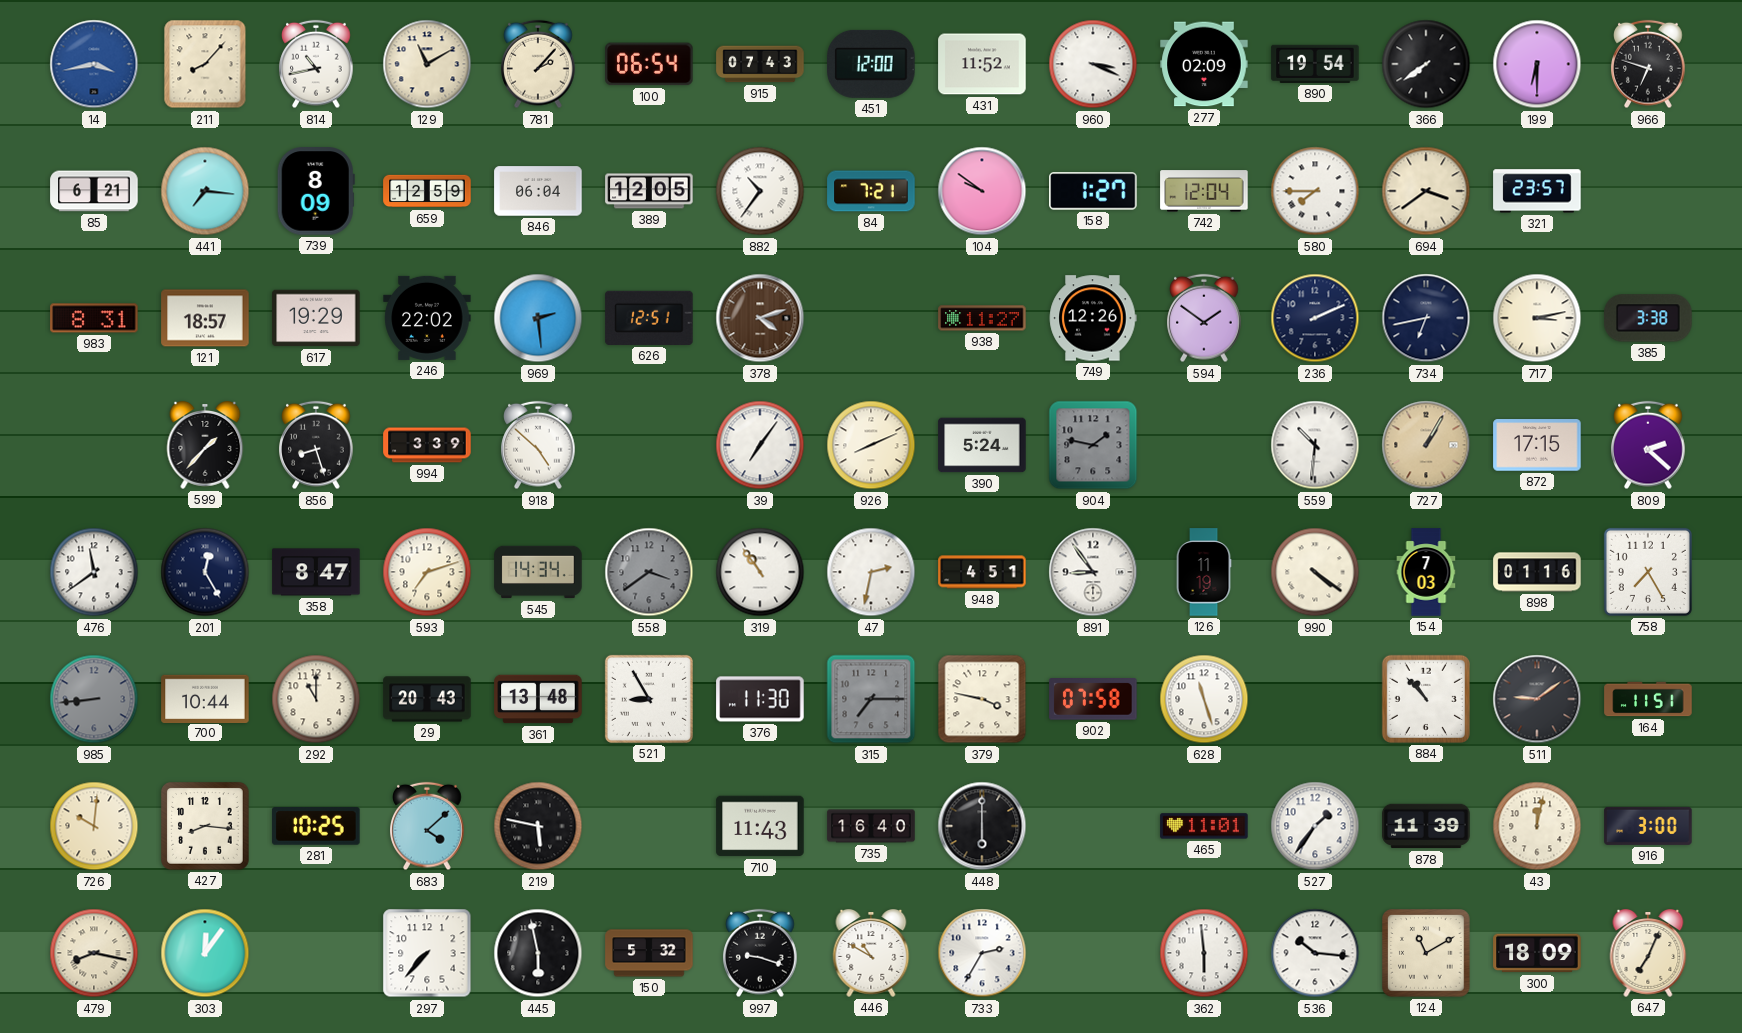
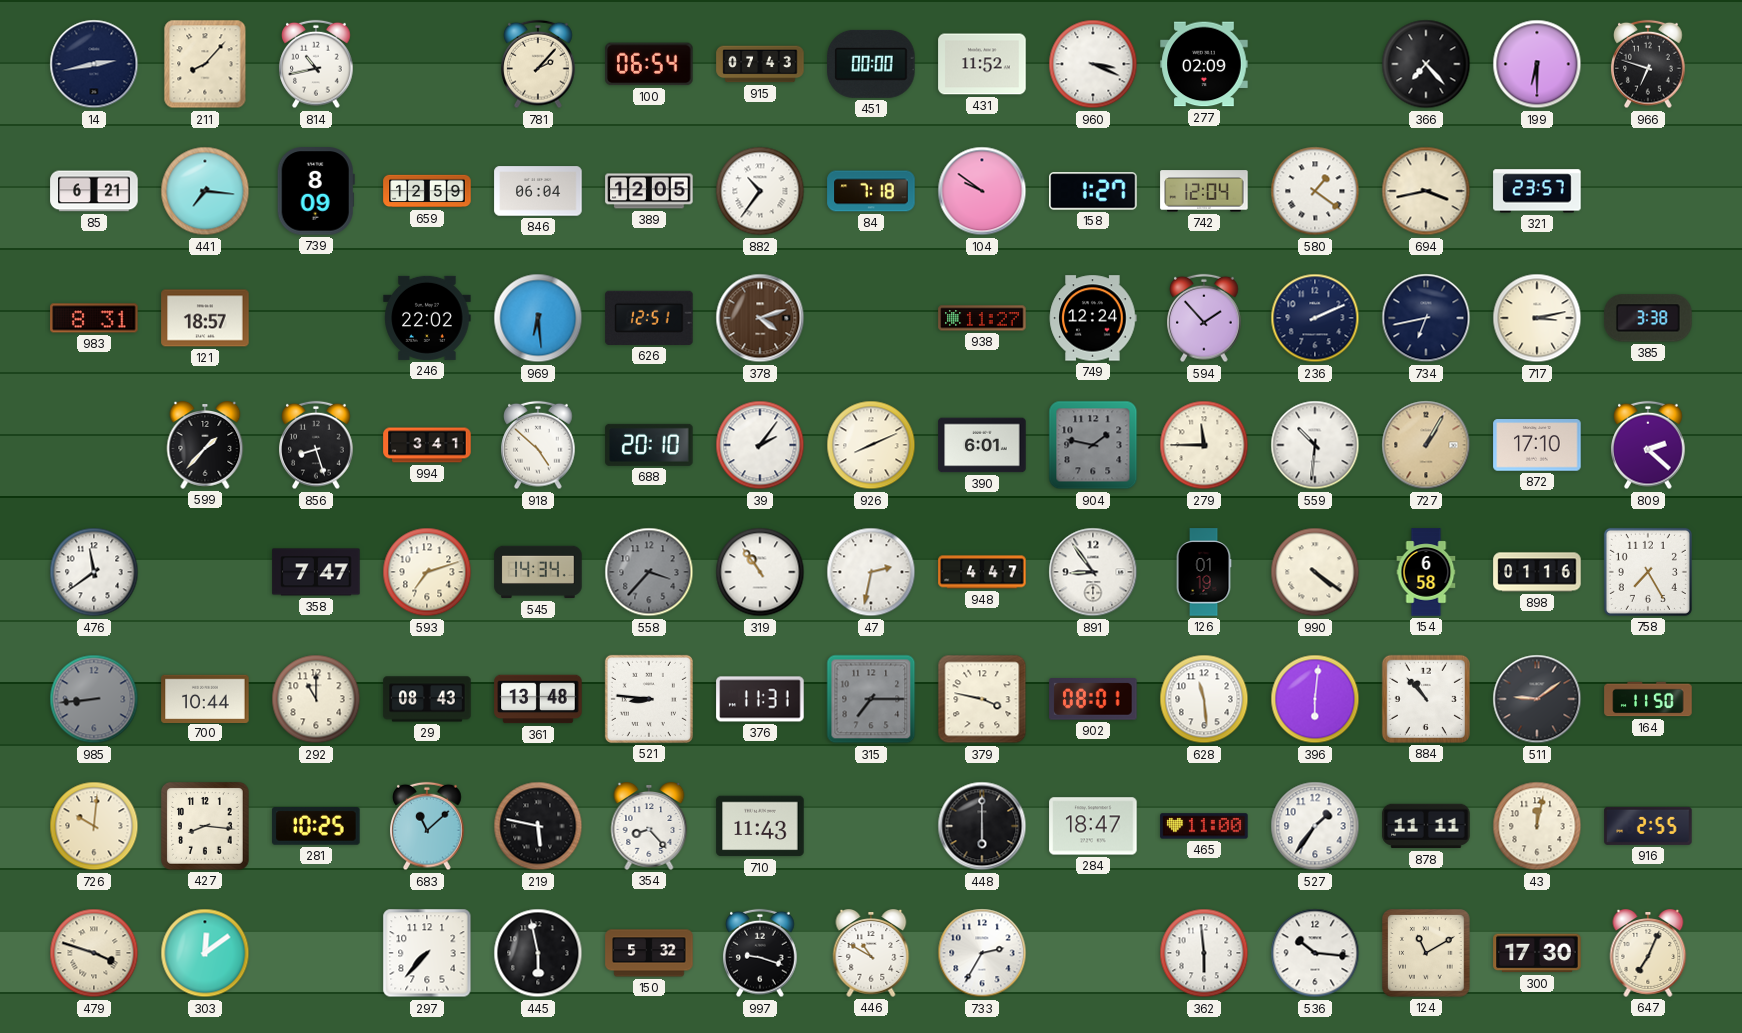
14: 3:43 -> 2:43 (94, 64)
14 dial: blue -> navy (94, 64)
129: 11:10 -> none (427, 64)
451: 12:00 -> 00:00 (871, 64)
890: 19:54 -> none (1315, 64)
366: 7:39 -> 7:23 (1426, 64)
84: 7:21 -> 7:18 (871, 191)
580: 7:45 -> 1:21 (1315, 191)
694: 3:39 -> 3:43 (1426, 191)
617: 19:29 -> none (316, 318)
969: 2:29 -> 6:29 (538, 318)
749: 12:26 -> 12:24 (1093, 318)
594: 1:51 -> 1:53 (1204, 318)
994: 3:39 -> 3:41 (427, 445)
688: none -> 20:10 (649, 445)
39: 7:06 -> 2:06 (760, 445)
390: 5:24 -> 6:01 (982, 445)
279: none -> 11:45 (1204, 445)
872: 17:15 -> 17:10 (1537, 445)
201: 12:25 -> none (205, 572)
358: 8:47 -> 7:47 (316, 572)
558: 3:39 -> 3:37 (649, 572)
948: 4:51 -> 4:47 (982, 572)
126: 11:19 -> 01:19 (1204, 572)
154: 7:03 -> 6:58 (1426, 572)
29: 20:43 -> 08:43 (427, 699)
521: 8:55 -> 8:46 (649, 699)
376: 11:30 -> 11:31 (760, 699)
902: 07:58 -> 08:01 (1093, 699)
628: 11:27 -> 11:29 (1204, 699)
396: none -> 6:01 (1315, 699)
164: 11:51 -> 11:50 (1648, 699)
683: 4:08 -> 11:08 (427, 826)
354: none -> 8:23 (649, 827)
735: 16:40 -> none (871, 826)
284: none -> 18:47 (1093, 826)
465: 11:01 -> 11:00 (1204, 826)
878: 11:39 -> 11:11 (1426, 826)
916: 3:00 -> 2:55 (1648, 826)
479: 8:17 -> 3:48 (94, 953)
303: 12:06 -> 12:09 (205, 953)
300: 18:09 -> 17:30 (1537, 953)
